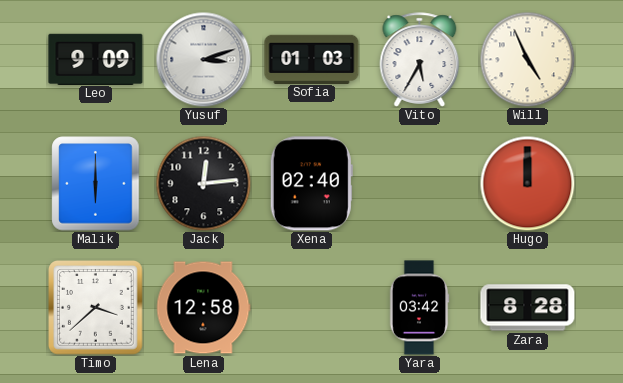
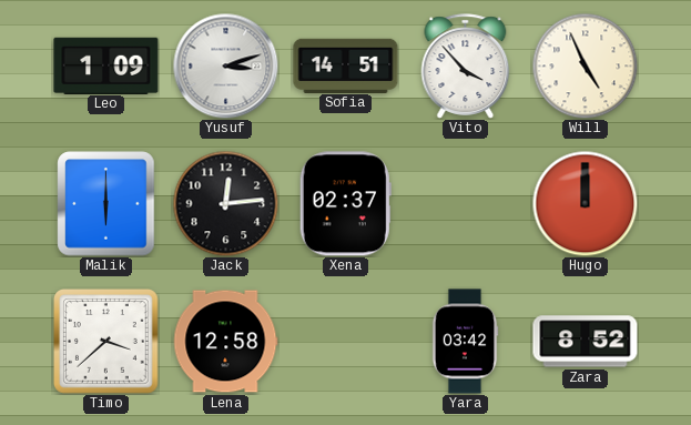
Leo: 9:09 -> 1:09 (106, 65)
Sofia: 01:03 -> 14:51 (346, 65)
Vito: 5:35 -> 3:53 (466, 67)
Xena: 02:40 -> 02:37 (345, 204)
Zara: 8:28 -> 8:52 (586, 342)
